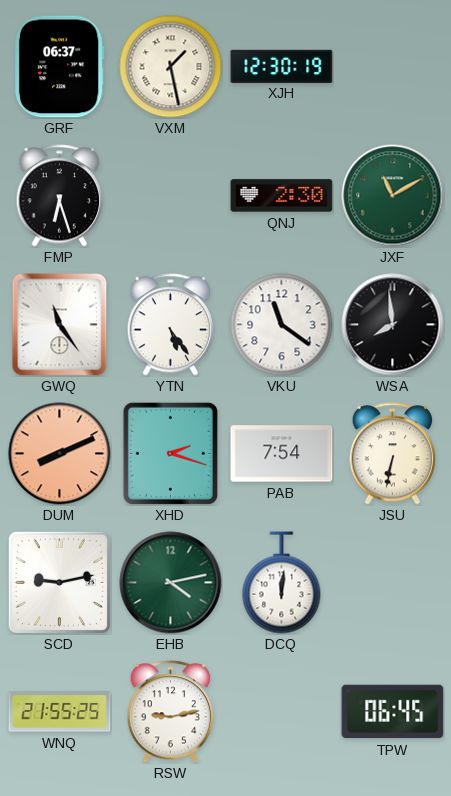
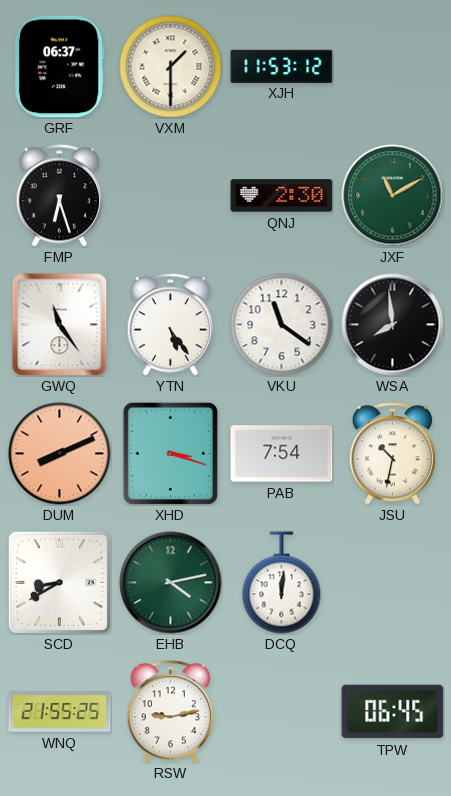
VXM: 1:28 -> 1:30 (171, 67)
XJH: 12:30 -> 11:53 (282, 66)
XHD: 2:18 -> 3:18 (170, 453)
JSU: 6:32 -> 10:32 (393, 454)
SCD: 9:13 -> 8:40 (59, 582)
